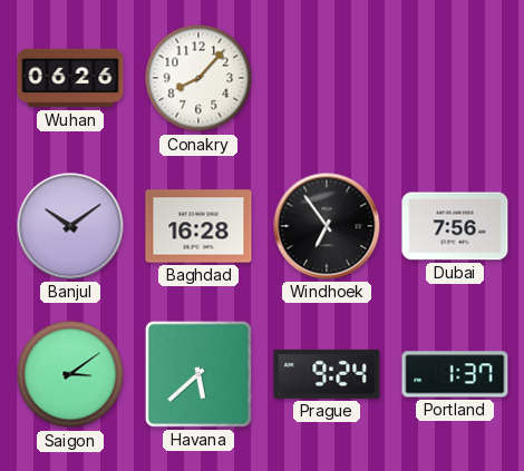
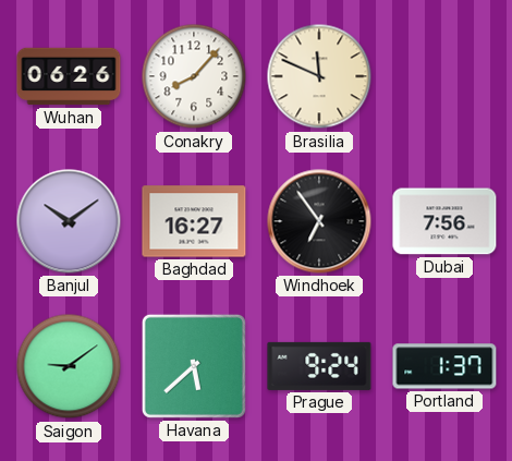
Brasilia: none -> 11:49 (319, 76)
Baghdad: 16:28 -> 16:27 (194, 221)
Saigon: 3:09 -> 9:09 (69, 366)
